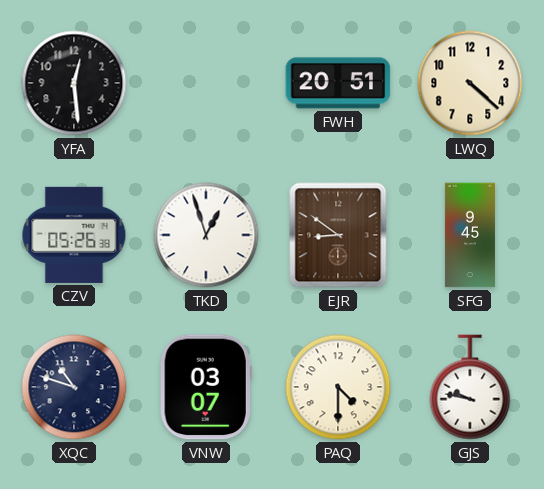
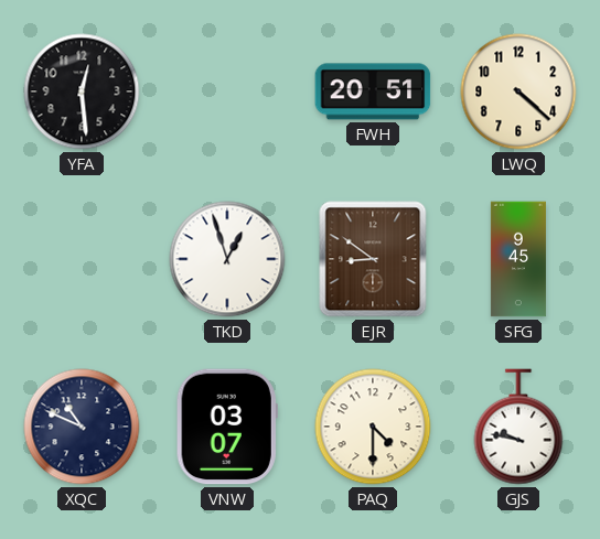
CZV: 05:26 -> none (74, 235)
XQC: 10:48 -> 10:49 (82, 427)
